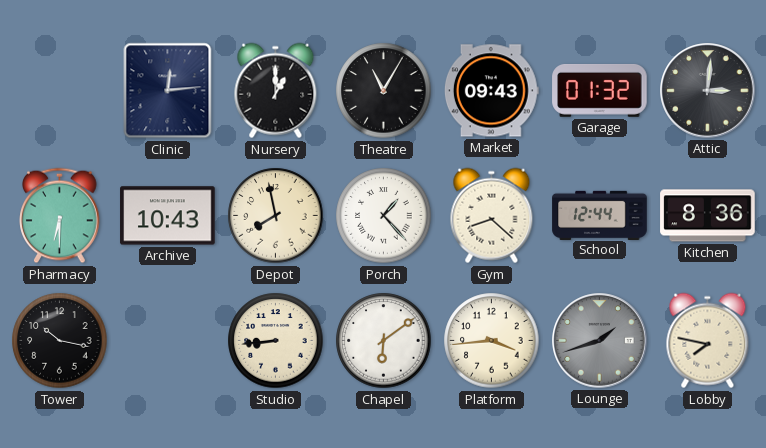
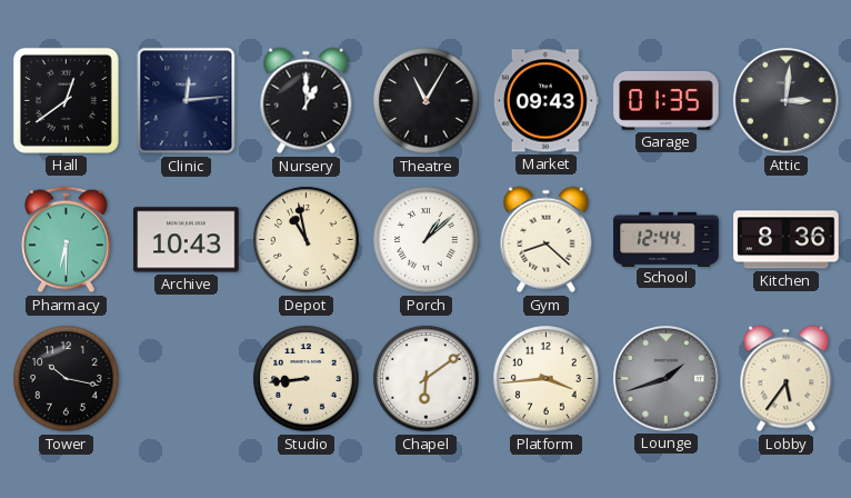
Hall: none -> 12:39 (66, 100)
Garage: 01:32 -> 01:35 (667, 100)
Depot: 7:58 -> 10:58 (307, 240)
Porch: 1:23 -> 1:08 (427, 240)
Lobby: 7:47 -> 5:36 (787, 379)
